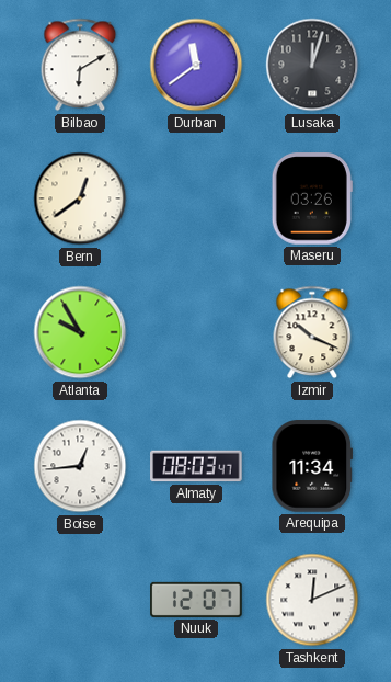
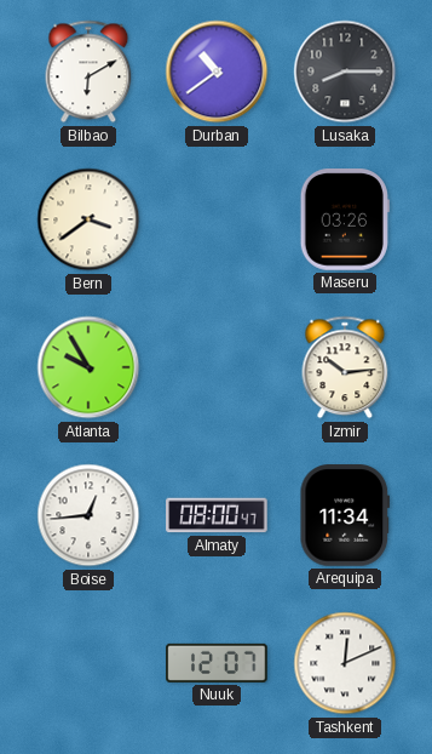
Durban: 11:39 -> 10:39 (217, 72)
Lusaka: 12:03 -> 8:15 (345, 72)
Bern: 12:39 -> 3:39 (88, 219)
Izmir: 10:19 -> 10:14 (345, 367)
Almaty: 08:03 -> 08:00 (217, 515)
